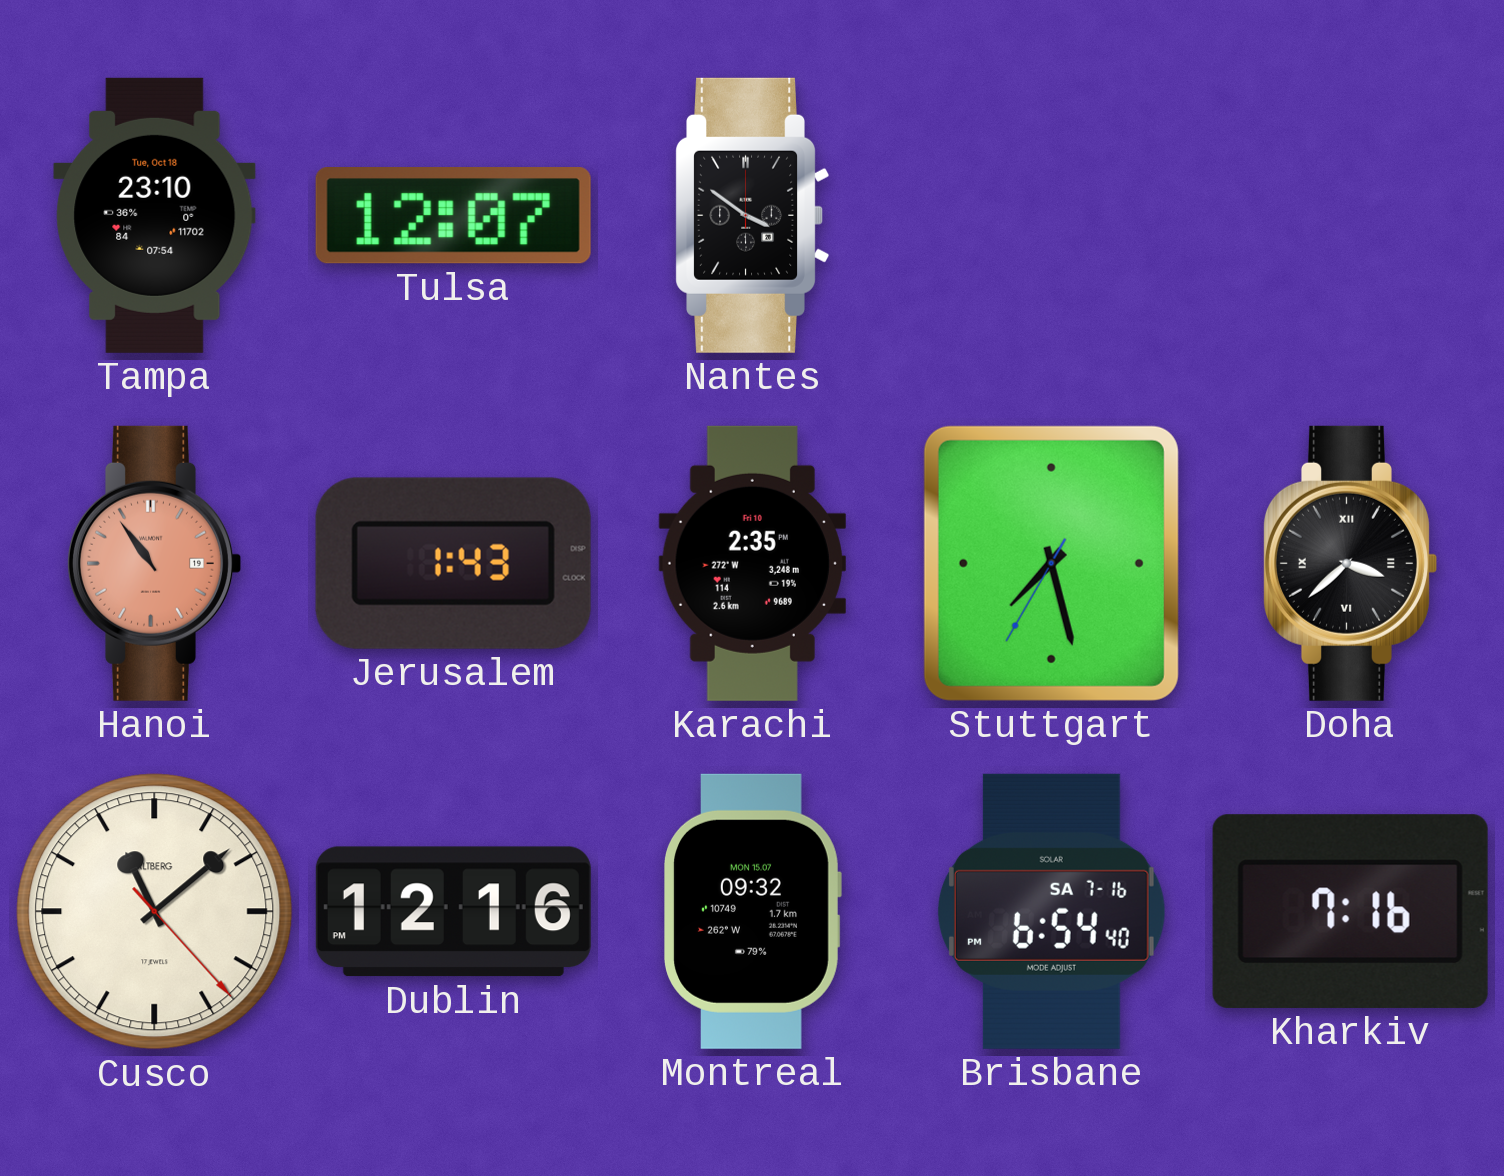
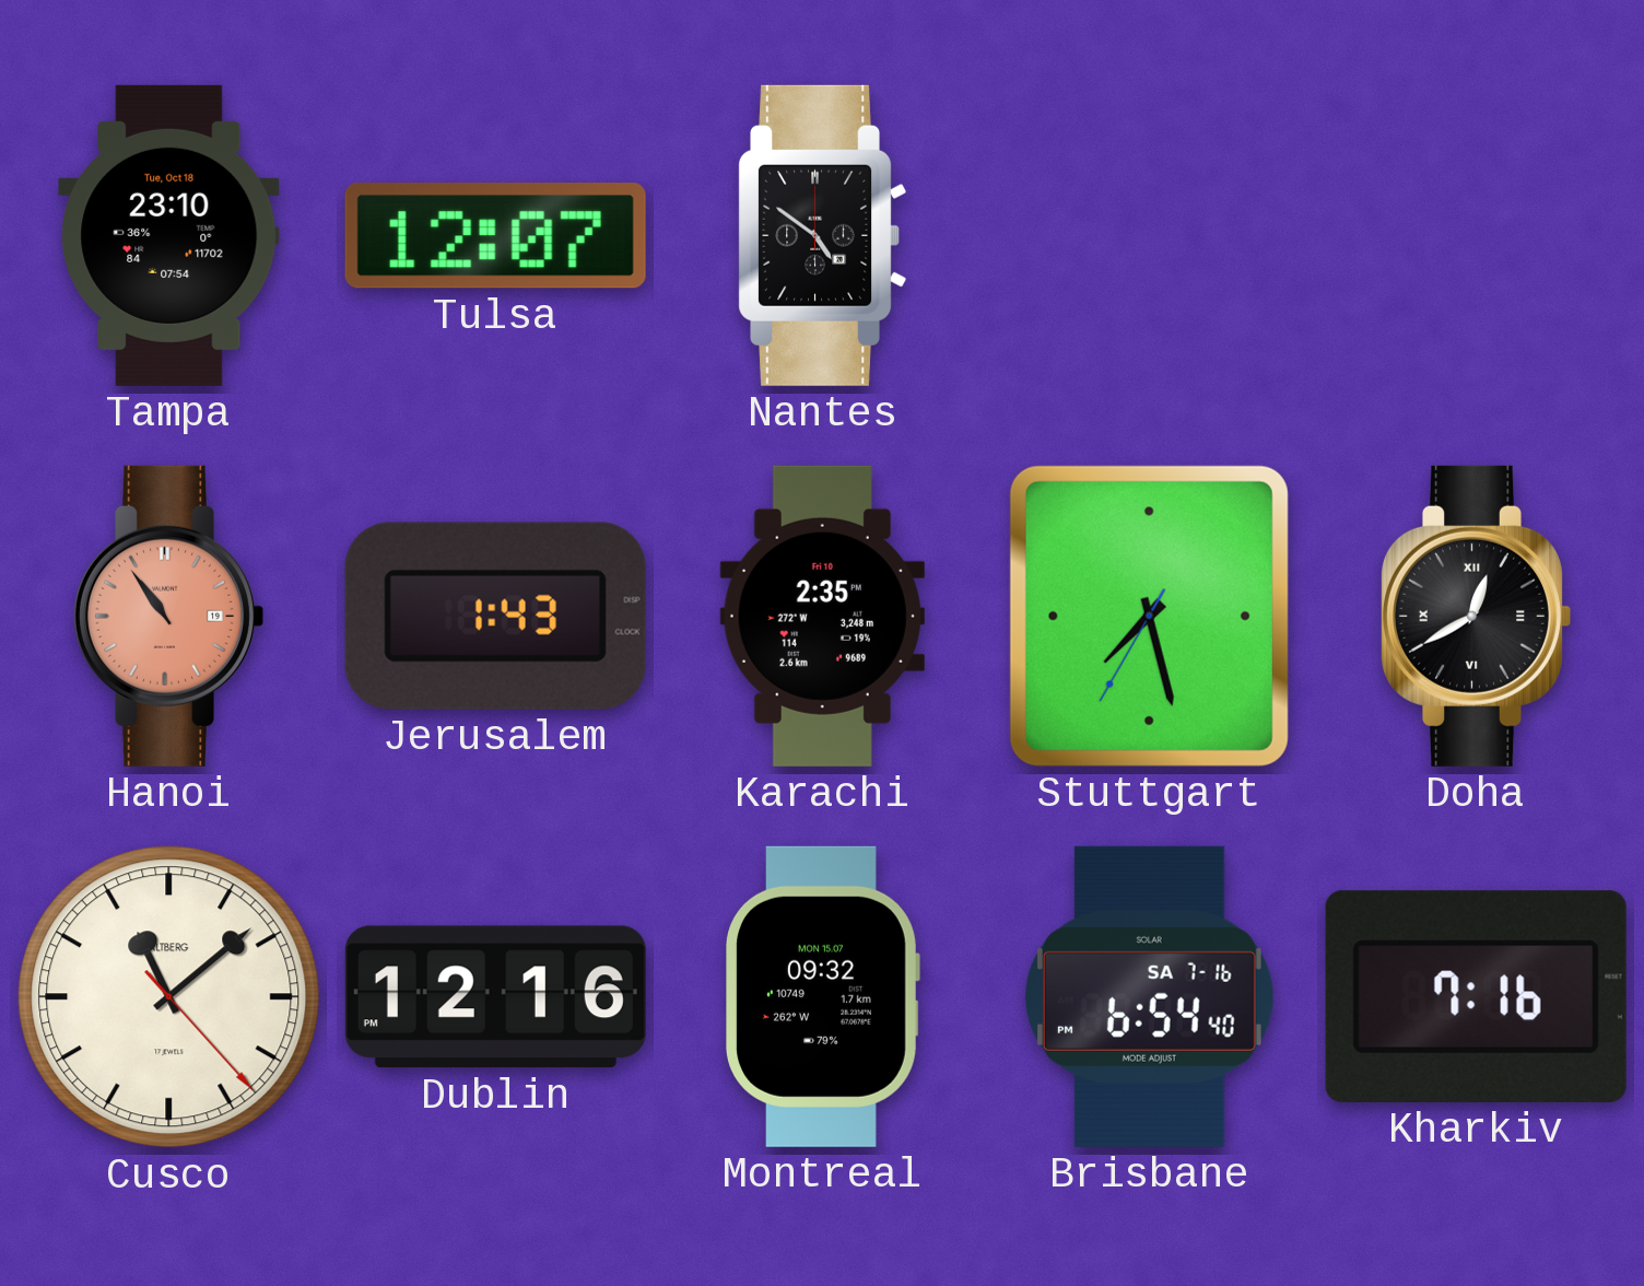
Nantes: 3:51 -> 4:51 (822, 235)
Doha: 3:38 -> 12:40 (1476, 616)
